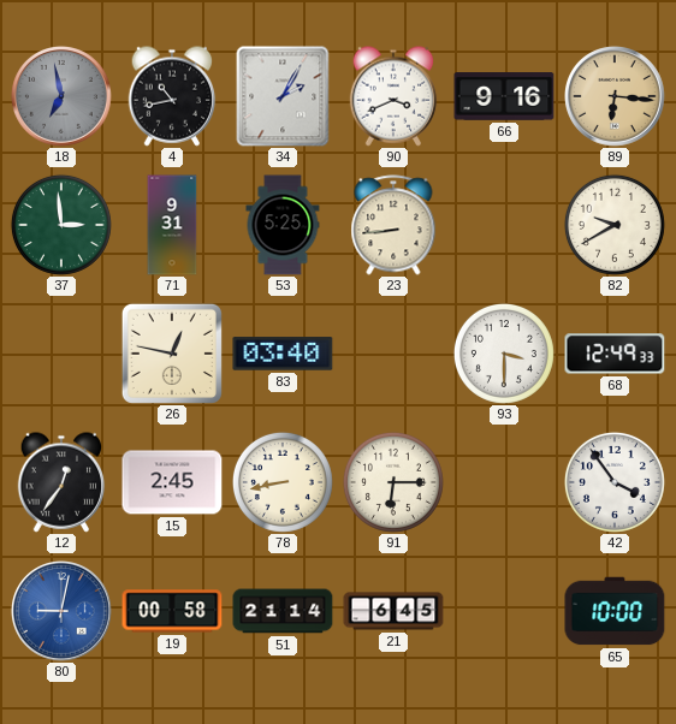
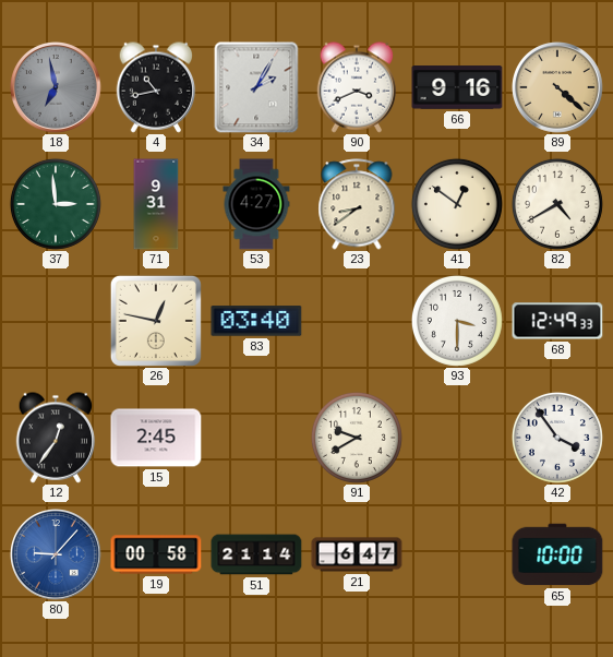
89: 6:16 -> 4:22 (558, 88)
53: 5:25 -> 4:27 (256, 204)
23: 8:44 -> 8:39 (357, 204)
41: none -> 12:51 (457, 204)
82: 9:40 -> 4:40 (557, 204)
78: 8:43 -> none (283, 482)
91: 6:15 -> 9:40 (357, 438)
80: 9:02 -> 9:07 (57, 556)
21: 6:45 -> 6:47 (357, 554)
